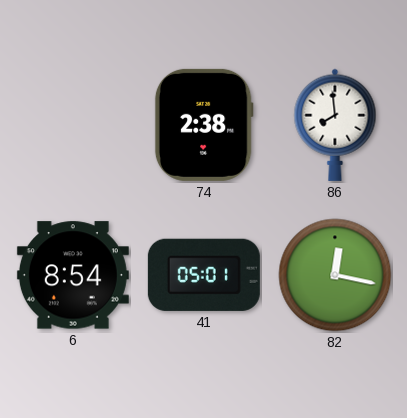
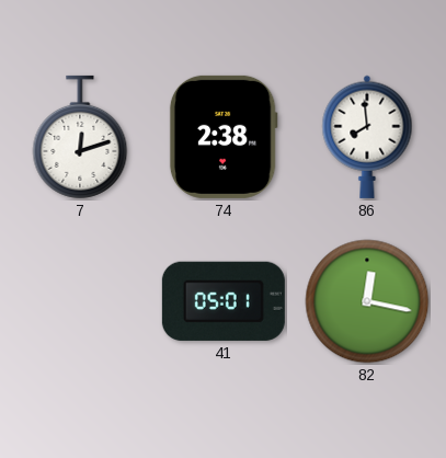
7: none -> 12:12 (80, 137)
6: 8:54 -> none (73, 275)
